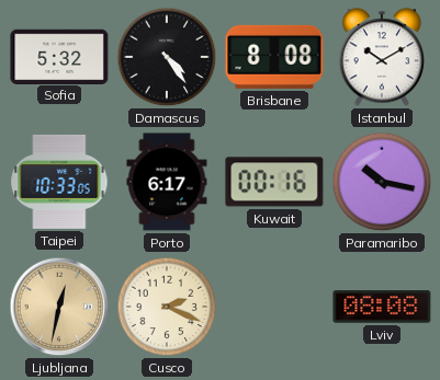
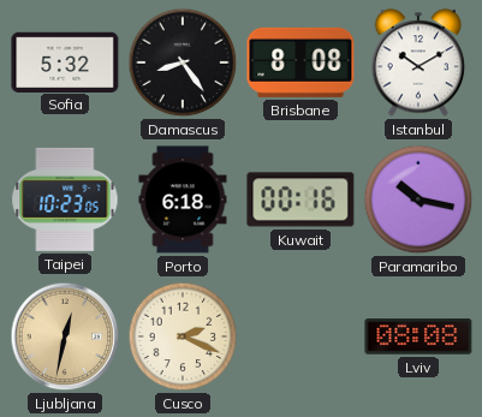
Damascus: 4:24 -> 8:24 (183, 62)
Taipei: 10:33 -> 10:23 (65, 199)
Porto: 6:17 -> 6:18 (183, 199)
